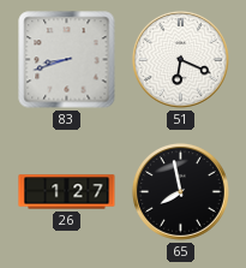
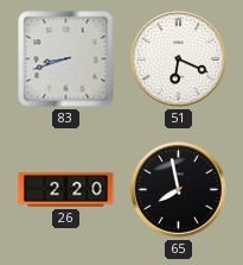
26: 1:27 -> 2:20 (66, 190)
